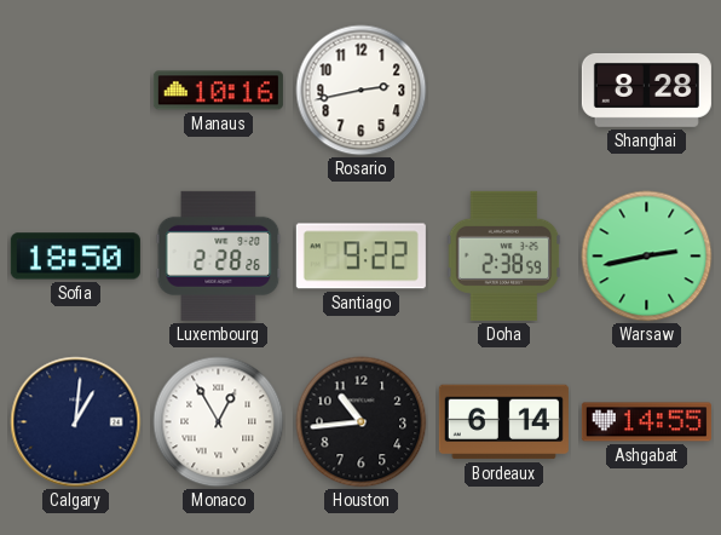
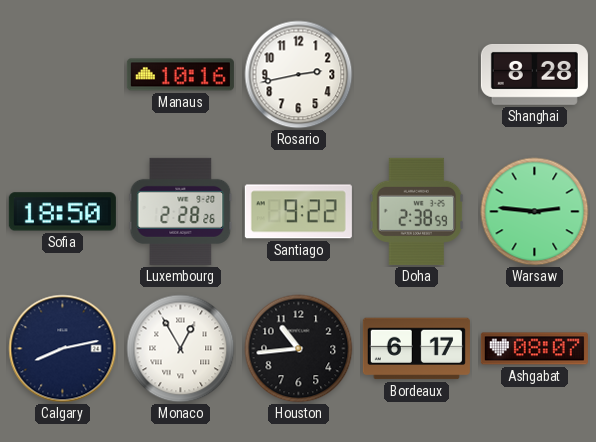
Warsaw: 2:43 -> 2:46 (535, 212)
Calgary: 1:01 -> 8:13 (63, 349)
Bordeaux: 6:14 -> 6:17 (416, 349)
Ashgabat: 14:55 -> 08:07 (534, 349)
